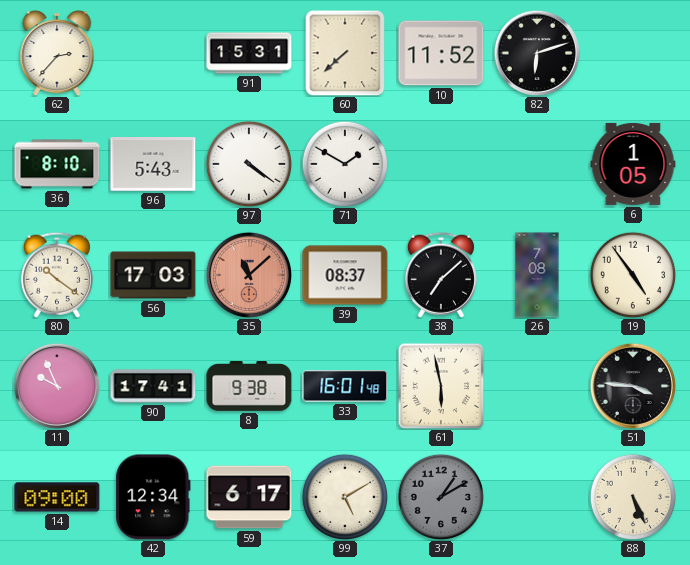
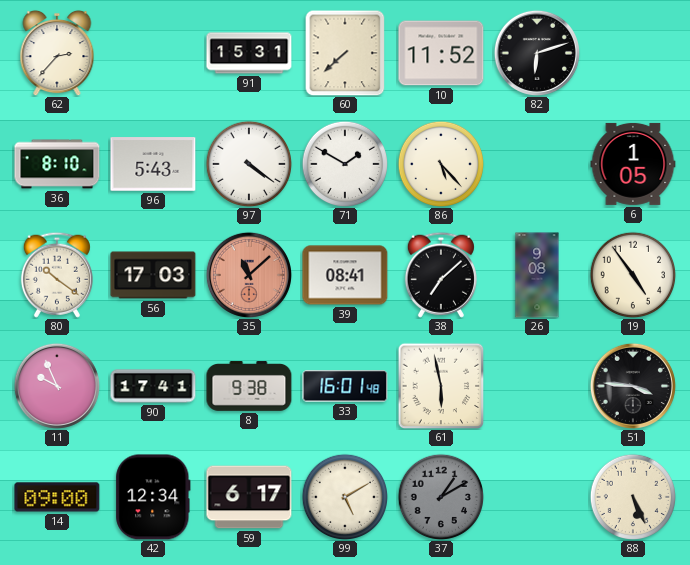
86: none -> 5:23 (440, 163)
39: 08:37 -> 08:41 (345, 275)
26: 7:08 -> 9:08 (537, 275)
